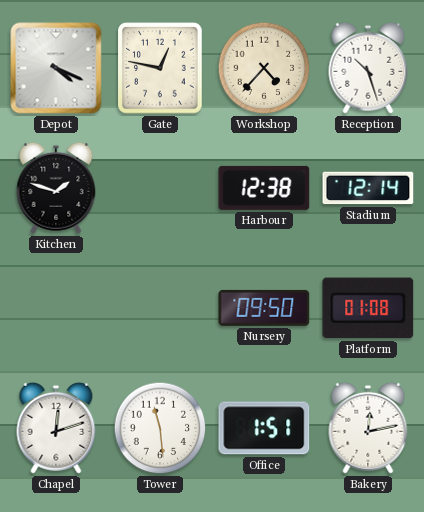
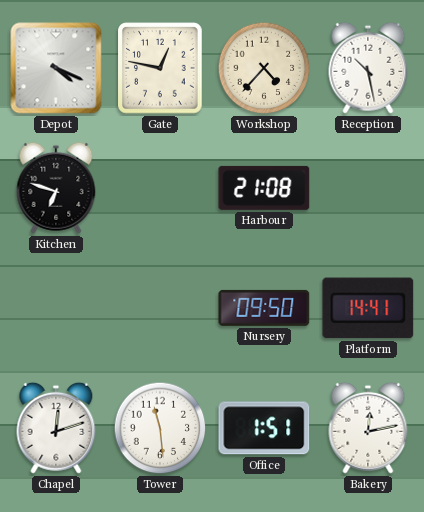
Reception: 10:27 -> 10:28 (368, 68)
Kitchen: 1:48 -> 6:48 (56, 188)
Harbour: 12:38 -> 21:08 (264, 188)
Stadium: 12:14 -> none (368, 188)
Platform: 01:08 -> 14:41 (368, 308)
